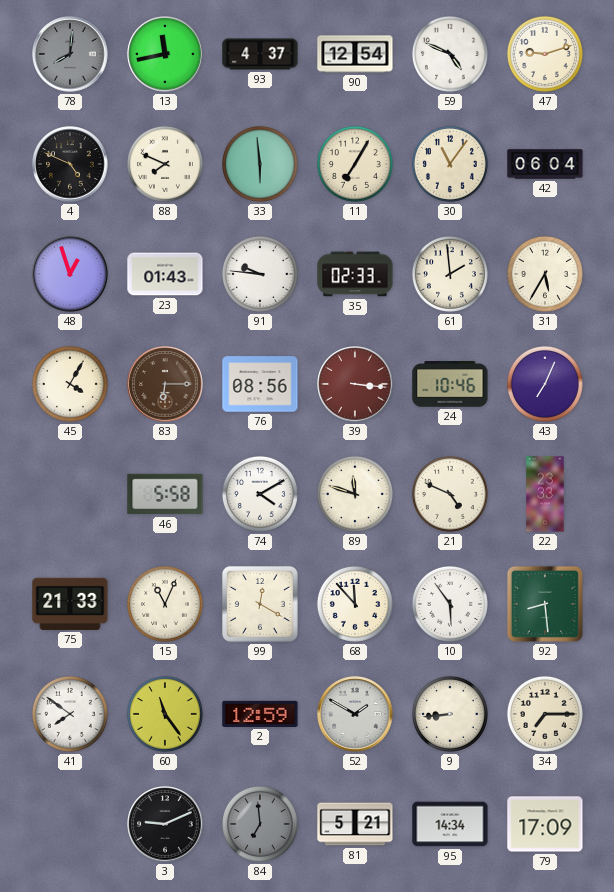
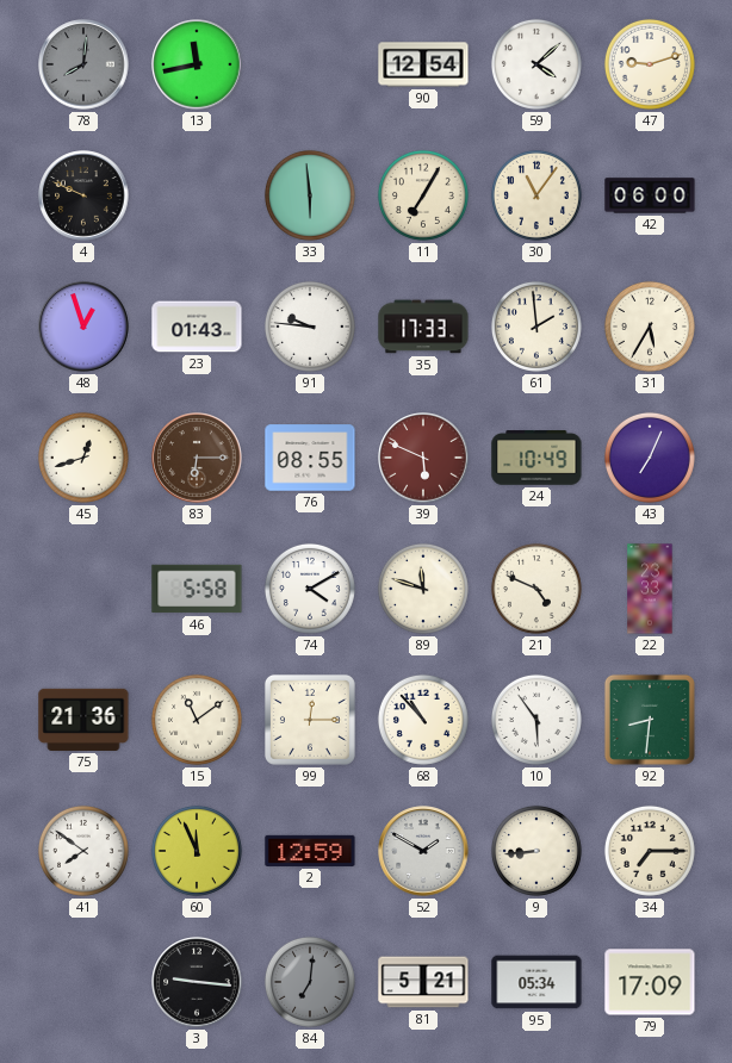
93: 4:37 -> none (260, 54)
59: 4:49 -> 4:08 (536, 64)
4: 4:49 -> 9:49 (83, 195)
88: 7:49 -> none (165, 164)
42: 06:04 -> 06:00 (650, 195)
35: 02:33 -> 17:33 (423, 327)
45: 4:05 -> 12:42 (83, 458)
76: 08:56 -> 08:55 (310, 458)
39: 3:16 -> 5:49 (423, 458)
24: 10:46 -> 10:49 (536, 458)
75: 21:33 -> 21:36 (83, 720)
15: 11:04 -> 11:09 (197, 720)
99: 12:20 -> 12:15 (310, 720)
68: 11:53 -> 10:53 (423, 720)
92: 8:29 -> 8:31 (650, 720)
60: 11:24 -> 11:56 (197, 851)
3: 9:11 -> 9:16 (197, 982)
84: 6:59 -> 7:01 (310, 982)
95: 14:34 -> 05:34 (536, 982)
